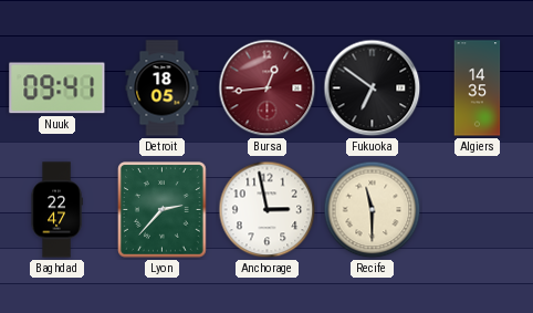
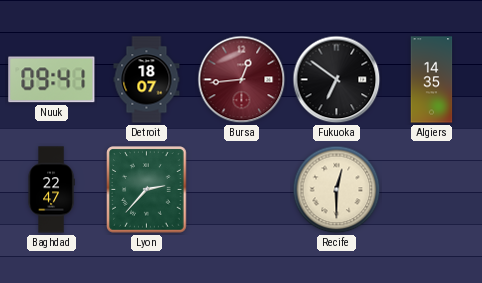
Detroit: 18:05 -> 18:07 (147, 80)
Anchorage: 2:58 -> none (268, 210)
Recife: 11:30 -> 12:30 (337, 190)
